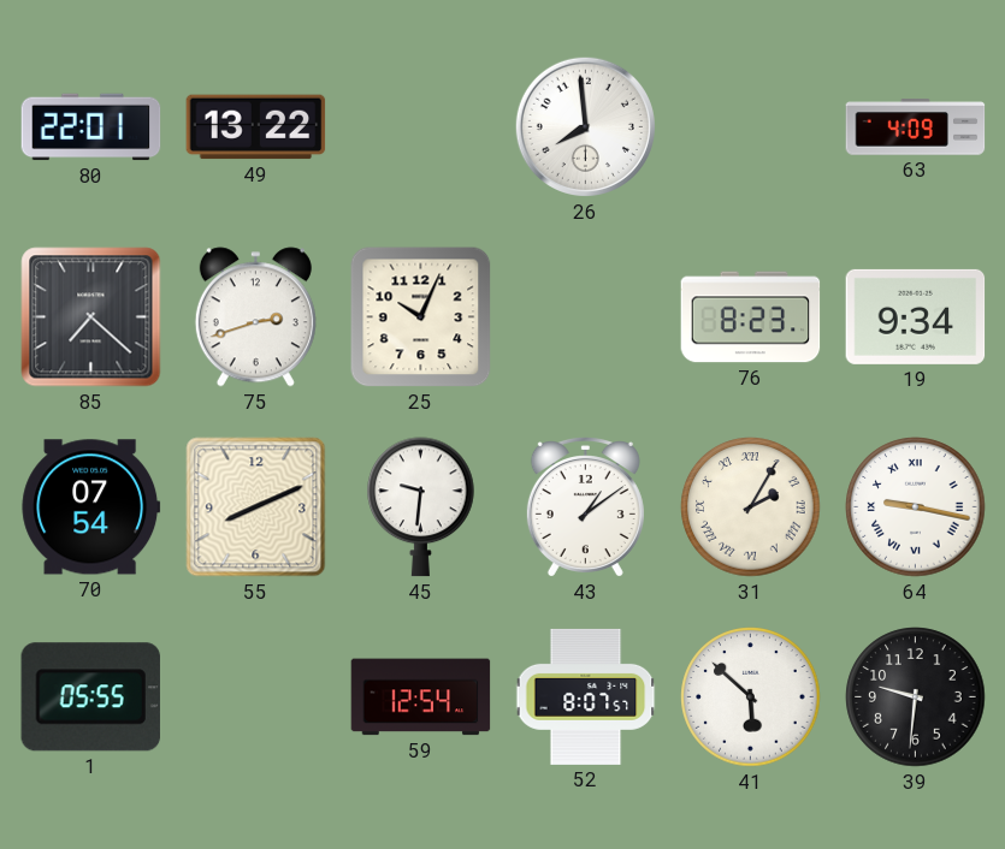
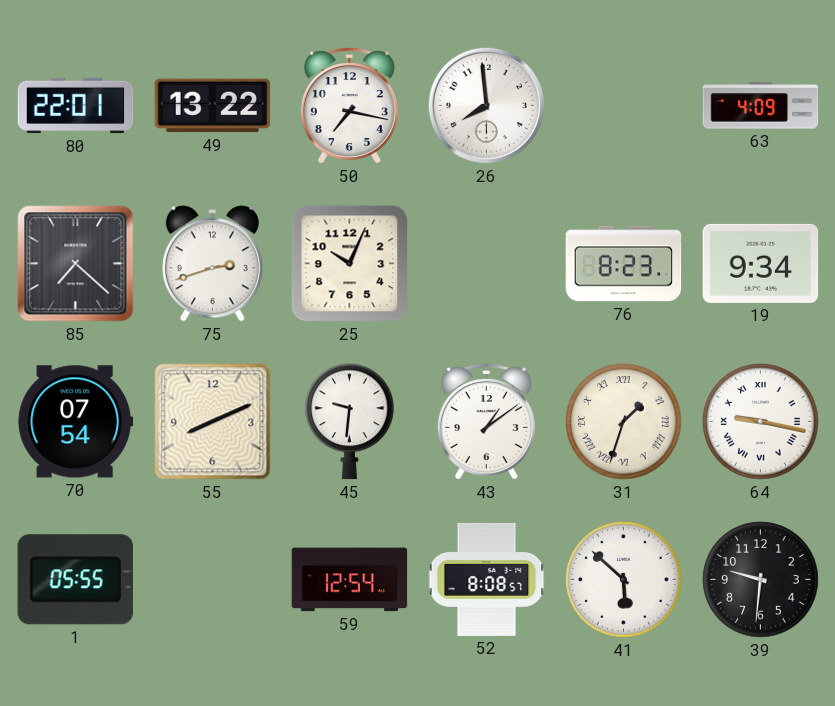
50: none -> 7:17 (349, 106)
31: 2:05 -> 1:33 (624, 422)
52: 8:07 -> 8:08 (487, 579)
